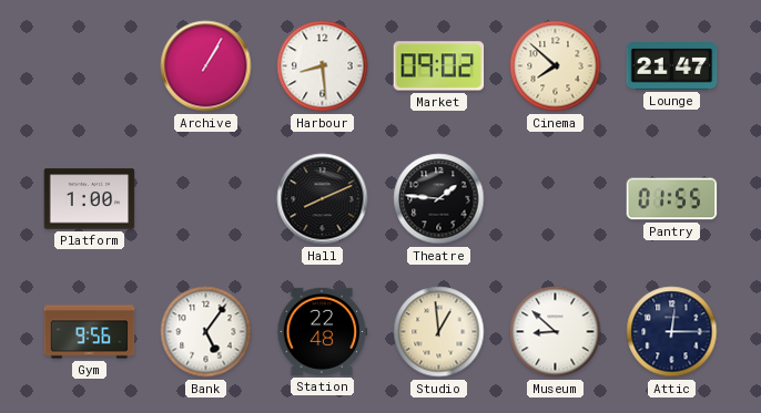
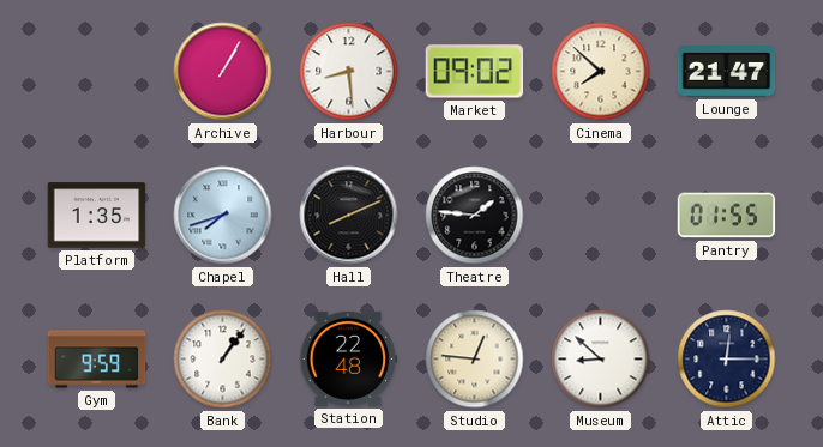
Platform: 1:00 -> 1:35 (97, 216)
Chapel: none -> 7:42 (223, 216)
Gym: 9:56 -> 9:59 (97, 360)
Bank: 5:06 -> 1:06 (223, 360)
Studio: 12:59 -> 12:46 (475, 360)
